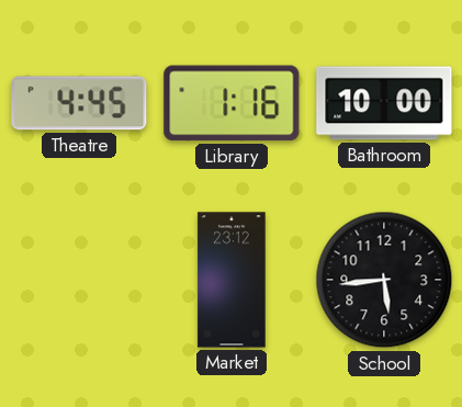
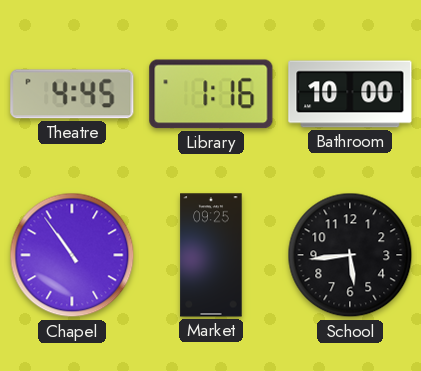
Chapel: none -> 10:54 (72, 255)
Market: 23:12 -> 09:25 (211, 255)
